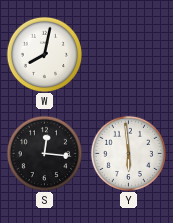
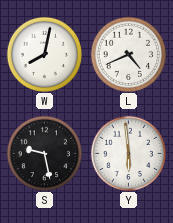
L: none -> 4:41 (128, 54)
S: 12:16 -> 9:28 (44, 153)
